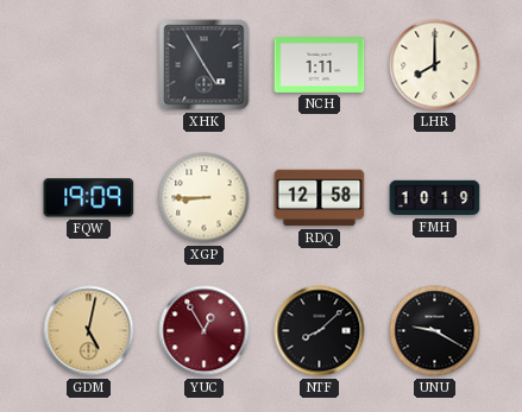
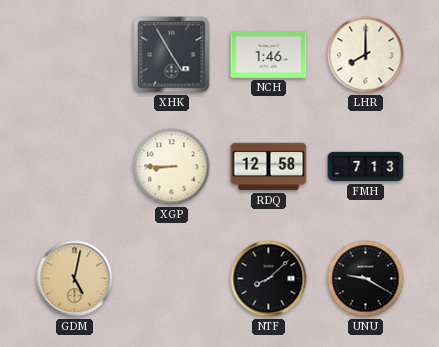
NCH: 1:11 -> 1:46 (269, 55)
FQW: 19:09 -> none (89, 198)
FMH: 10:19 -> 7:13 (366, 167)
YUC: 12:55 -> none (205, 331)
